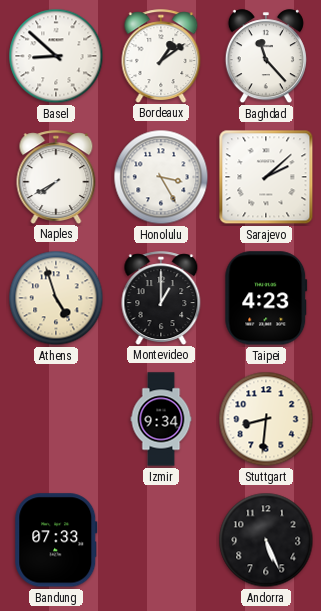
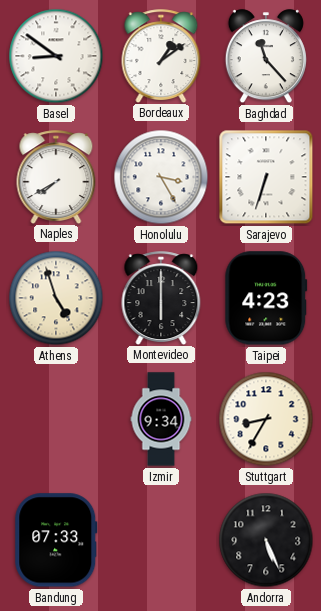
Basel: 8:52 -> 8:51 (56, 56)
Sarajevo: 2:08 -> 6:33 (266, 177)
Montevideo: 1:00 -> 6:00 (161, 298)
Stuttgart: 8:31 -> 8:35 (266, 419)
